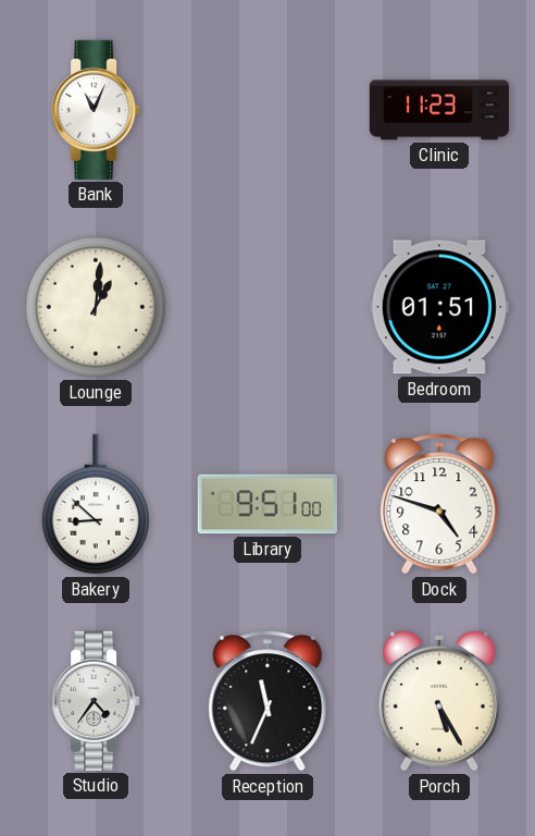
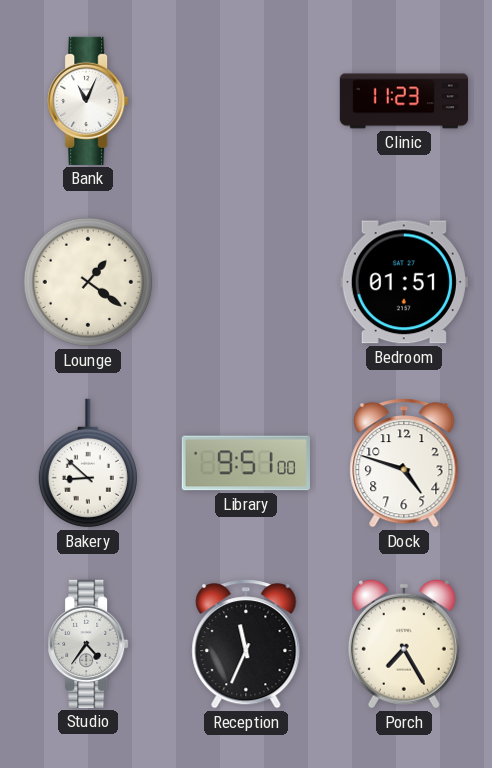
Lounge: 1:01 -> 1:21 (88, 282)
Porch: 5:25 -> 7:25 (404, 644)
